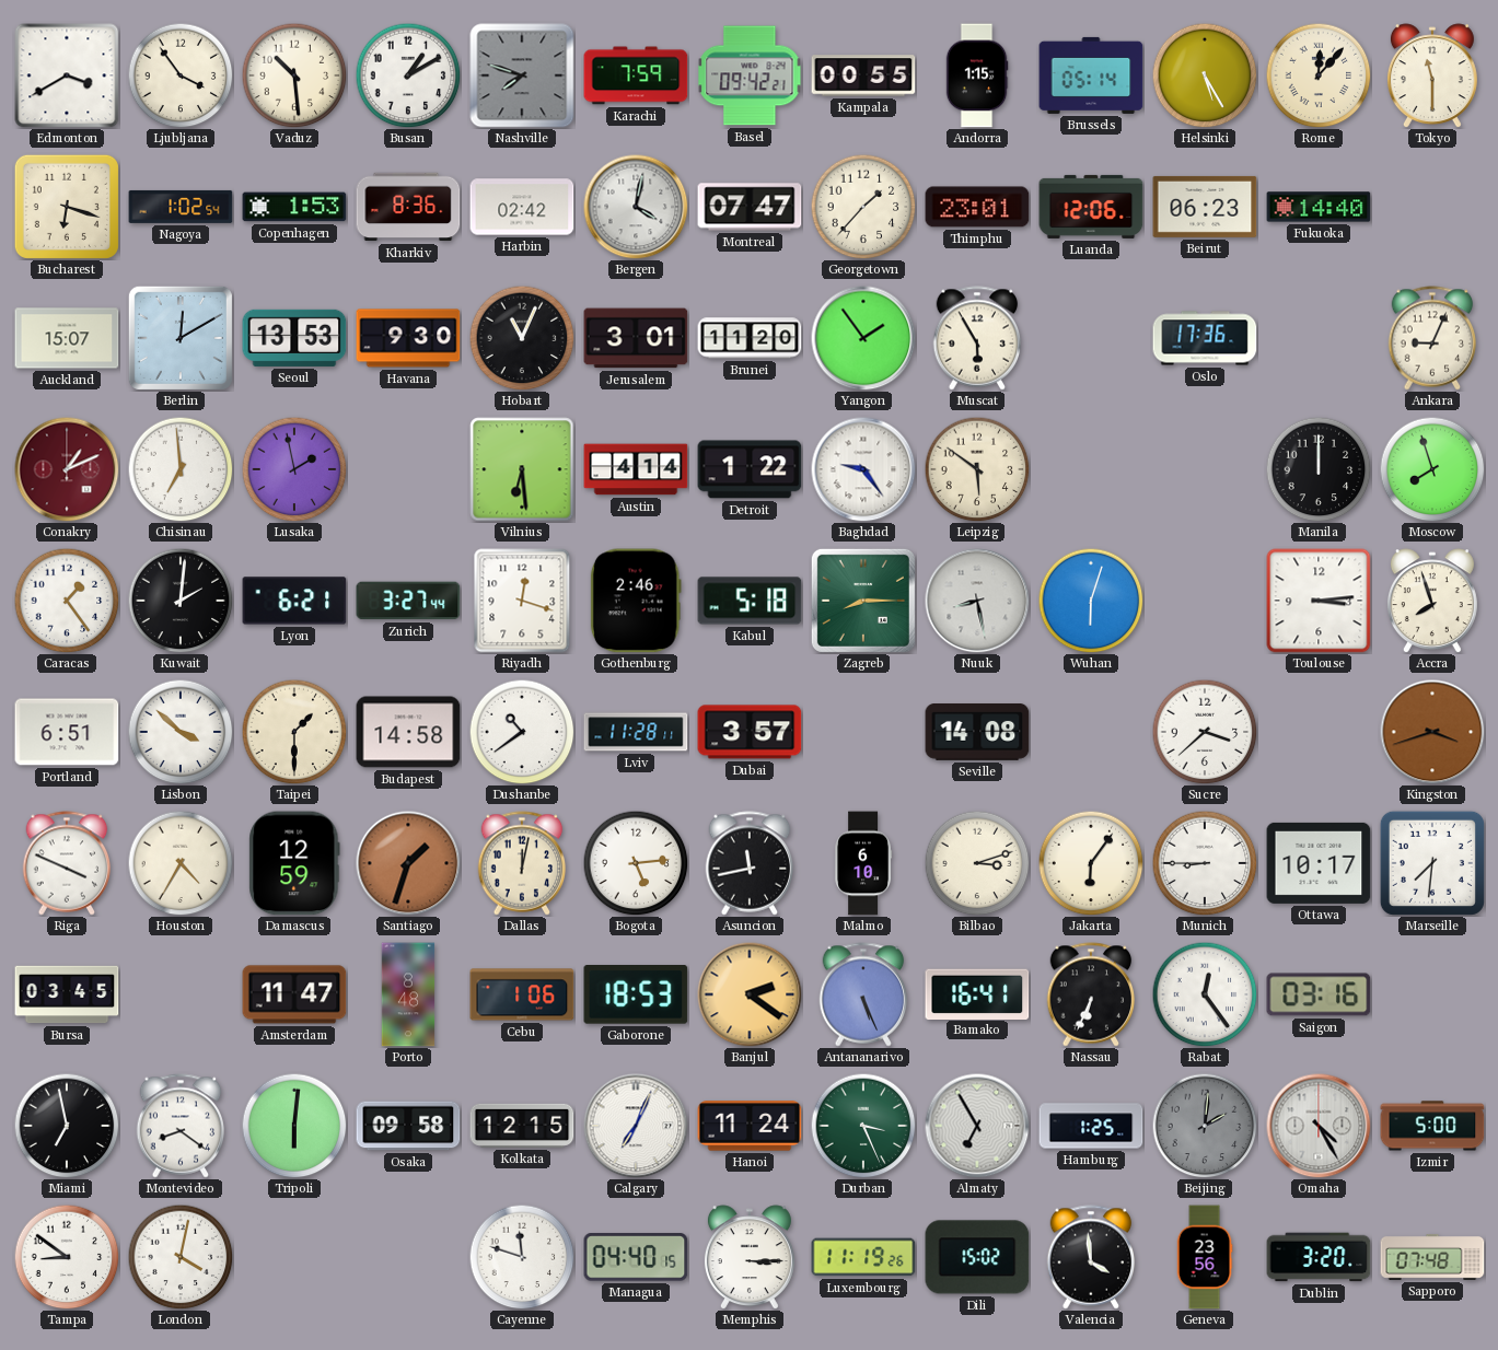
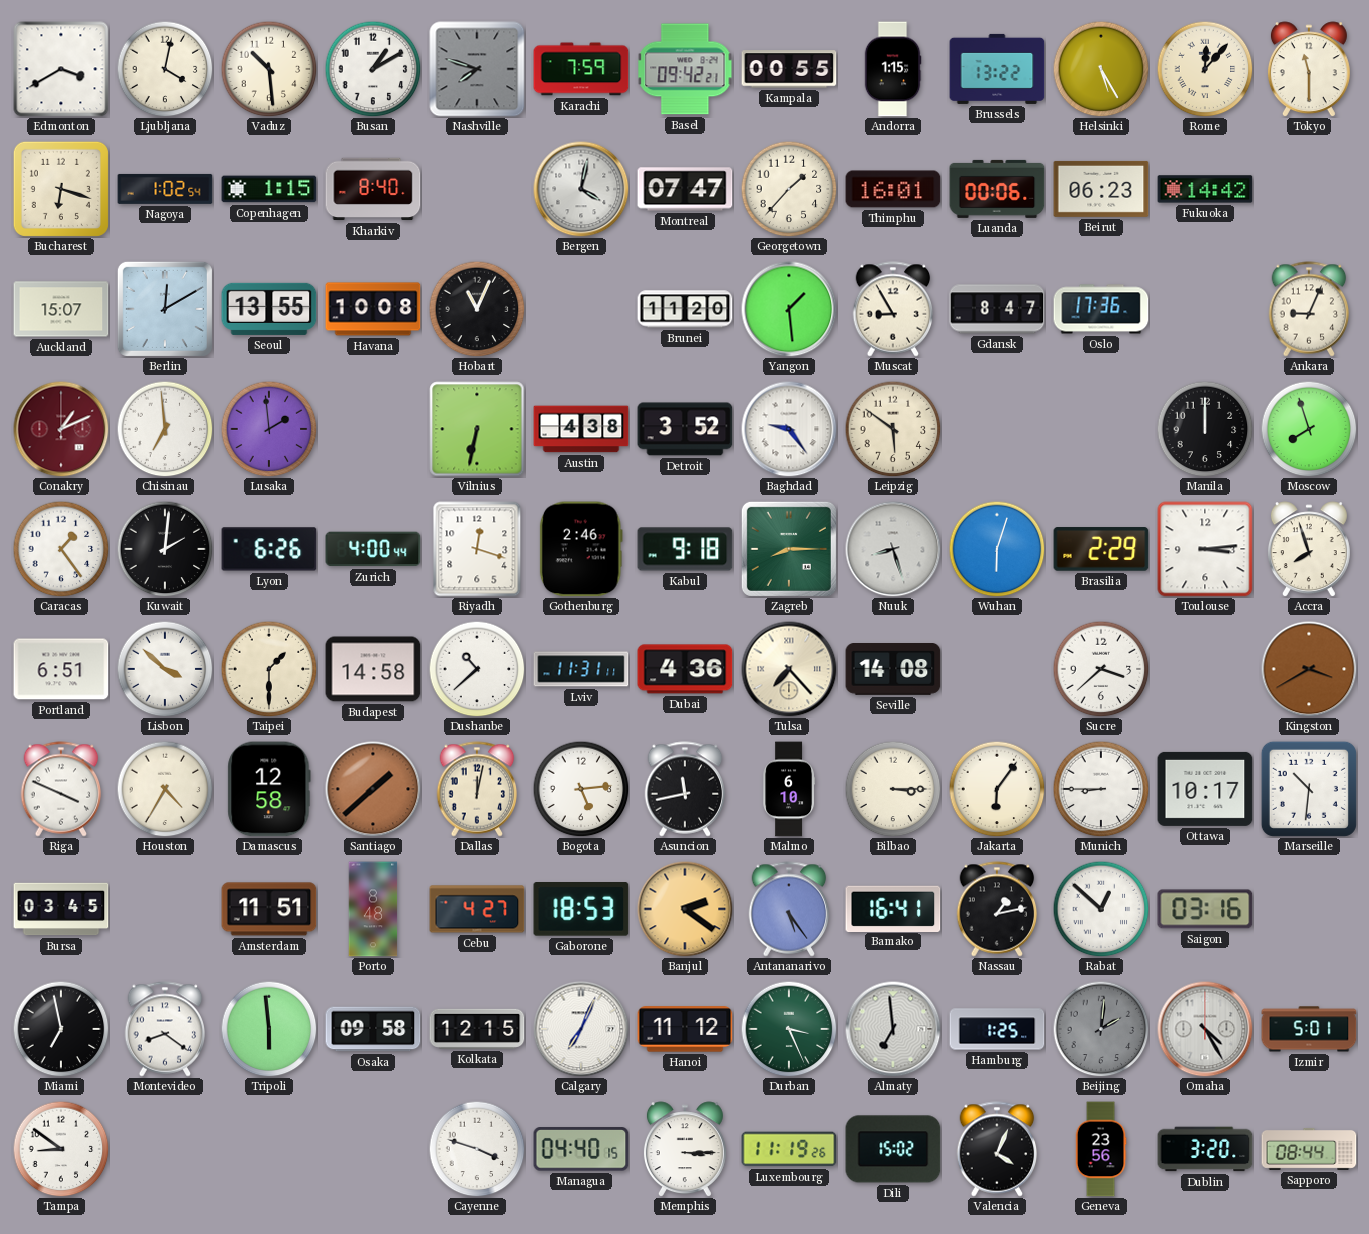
Ljubljana: 3:54 -> 4:02 (165, 69)
Brussels: 05:14 -> 13:22 (997, 69)
Copenhagen: 1:53 -> 1:15 (269, 189)
Kharkiv: 8:36 -> 8:40 (373, 189)
Harbin: 02:42 -> none (522, 207)
Thimphu: 23:01 -> 16:01 (893, 189)
Luanda: 12:06 -> 00:06 (997, 189)
Fukuoka: 14:40 -> 14:42 (1205, 189)
Seoul: 13:53 -> 13:55 (269, 309)
Havana: 9:30 -> 10:08 (373, 309)
Jerusalem: 3:01 -> none (636, 338)
Yangon: 1:54 -> 1:29 (789, 309)
Muscat: 5:55 -> 8:55 (893, 309)
Gdansk: none -> 8:47 (997, 309)
Lusaka: 1:58 -> 1:59 (269, 429)
Vilnius: 6:29 -> 6:32 (477, 429)
Austin: 4:14 -> 4:38 (581, 429)
Detroit: 1:22 -> 3:52 (685, 429)
Lyon: 6:21 -> 6:26 (269, 549)
Zurich: 3:27 -> 4:00 (373, 549)
Kabul: 5:18 -> 9:18 (685, 549)
Nuuk: 8:28 -> 8:27 (893, 549)
Brasilia: none -> 2:29 (1101, 549)
Dushanbe: 10:39 -> 10:38 (477, 669)
Lviv: 11:28 -> 11:31 (581, 669)
Dubai: 3:57 -> 4:36 (685, 669)
Tulsa: none -> 7:23 (789, 669)
Kingston: 3:42 -> 3:40 (1309, 669)
Damascus: 12:59 -> 12:58 (269, 789)
Santiago: 1:33 -> 1:38 (373, 789)
Bilbao: 3:12 -> 3:15 (893, 789)
Marseille: 7:31 -> 10:31 (1309, 789)
Amsterdam: 11:47 -> 11:51 (269, 909)
Cebu: 1:06 -> 4:27 (477, 909)
Antananarivo: 5:26 -> 5:24 (789, 909)
Nassau: 6:34 -> 1:13 (997, 909)
Rabat: 12:24 -> 12:52 (1101, 909)
Tripoli: 6:01 -> 5:59 (269, 1029)
Hanoi: 11:24 -> 11:12 (685, 1029)
Almaty: 6:55 -> 6:59 (893, 1029)
Izmir: 5:00 -> 5:01 (1309, 1029)
London: 4:02 -> none (181, 1257)
Cayenne: 11:48 -> 3:48 (477, 1149)
Valencia: 3:59 -> 4:04 (997, 1149)
Sapporo: 07:48 -> 08:44 (1309, 1149)
